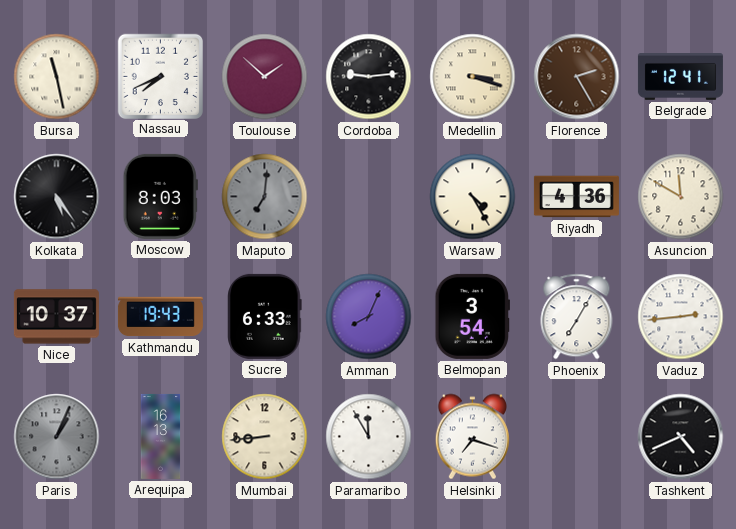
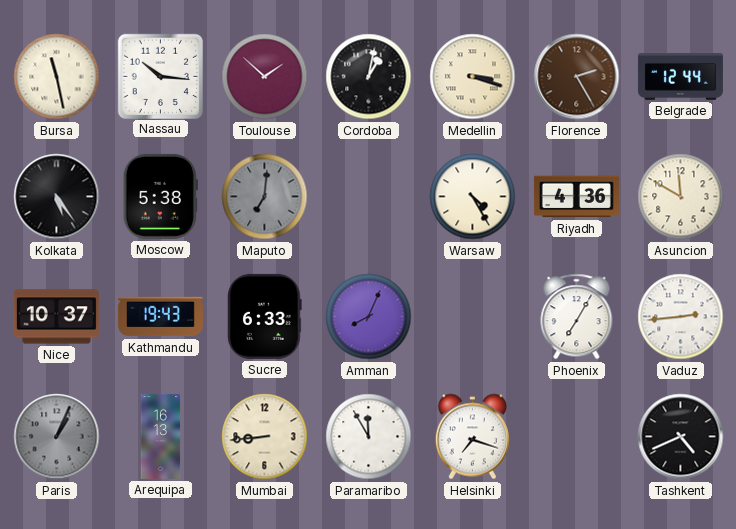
Nassau: 7:41 -> 10:16 (160, 76)
Cordoba: 9:14 -> 1:02 (369, 77)
Belgrade: 12:41 -> 12:44 (680, 77)
Moscow: 8:03 -> 5:38 (160, 196)
Belmopan: 3:54 -> none (473, 316)
